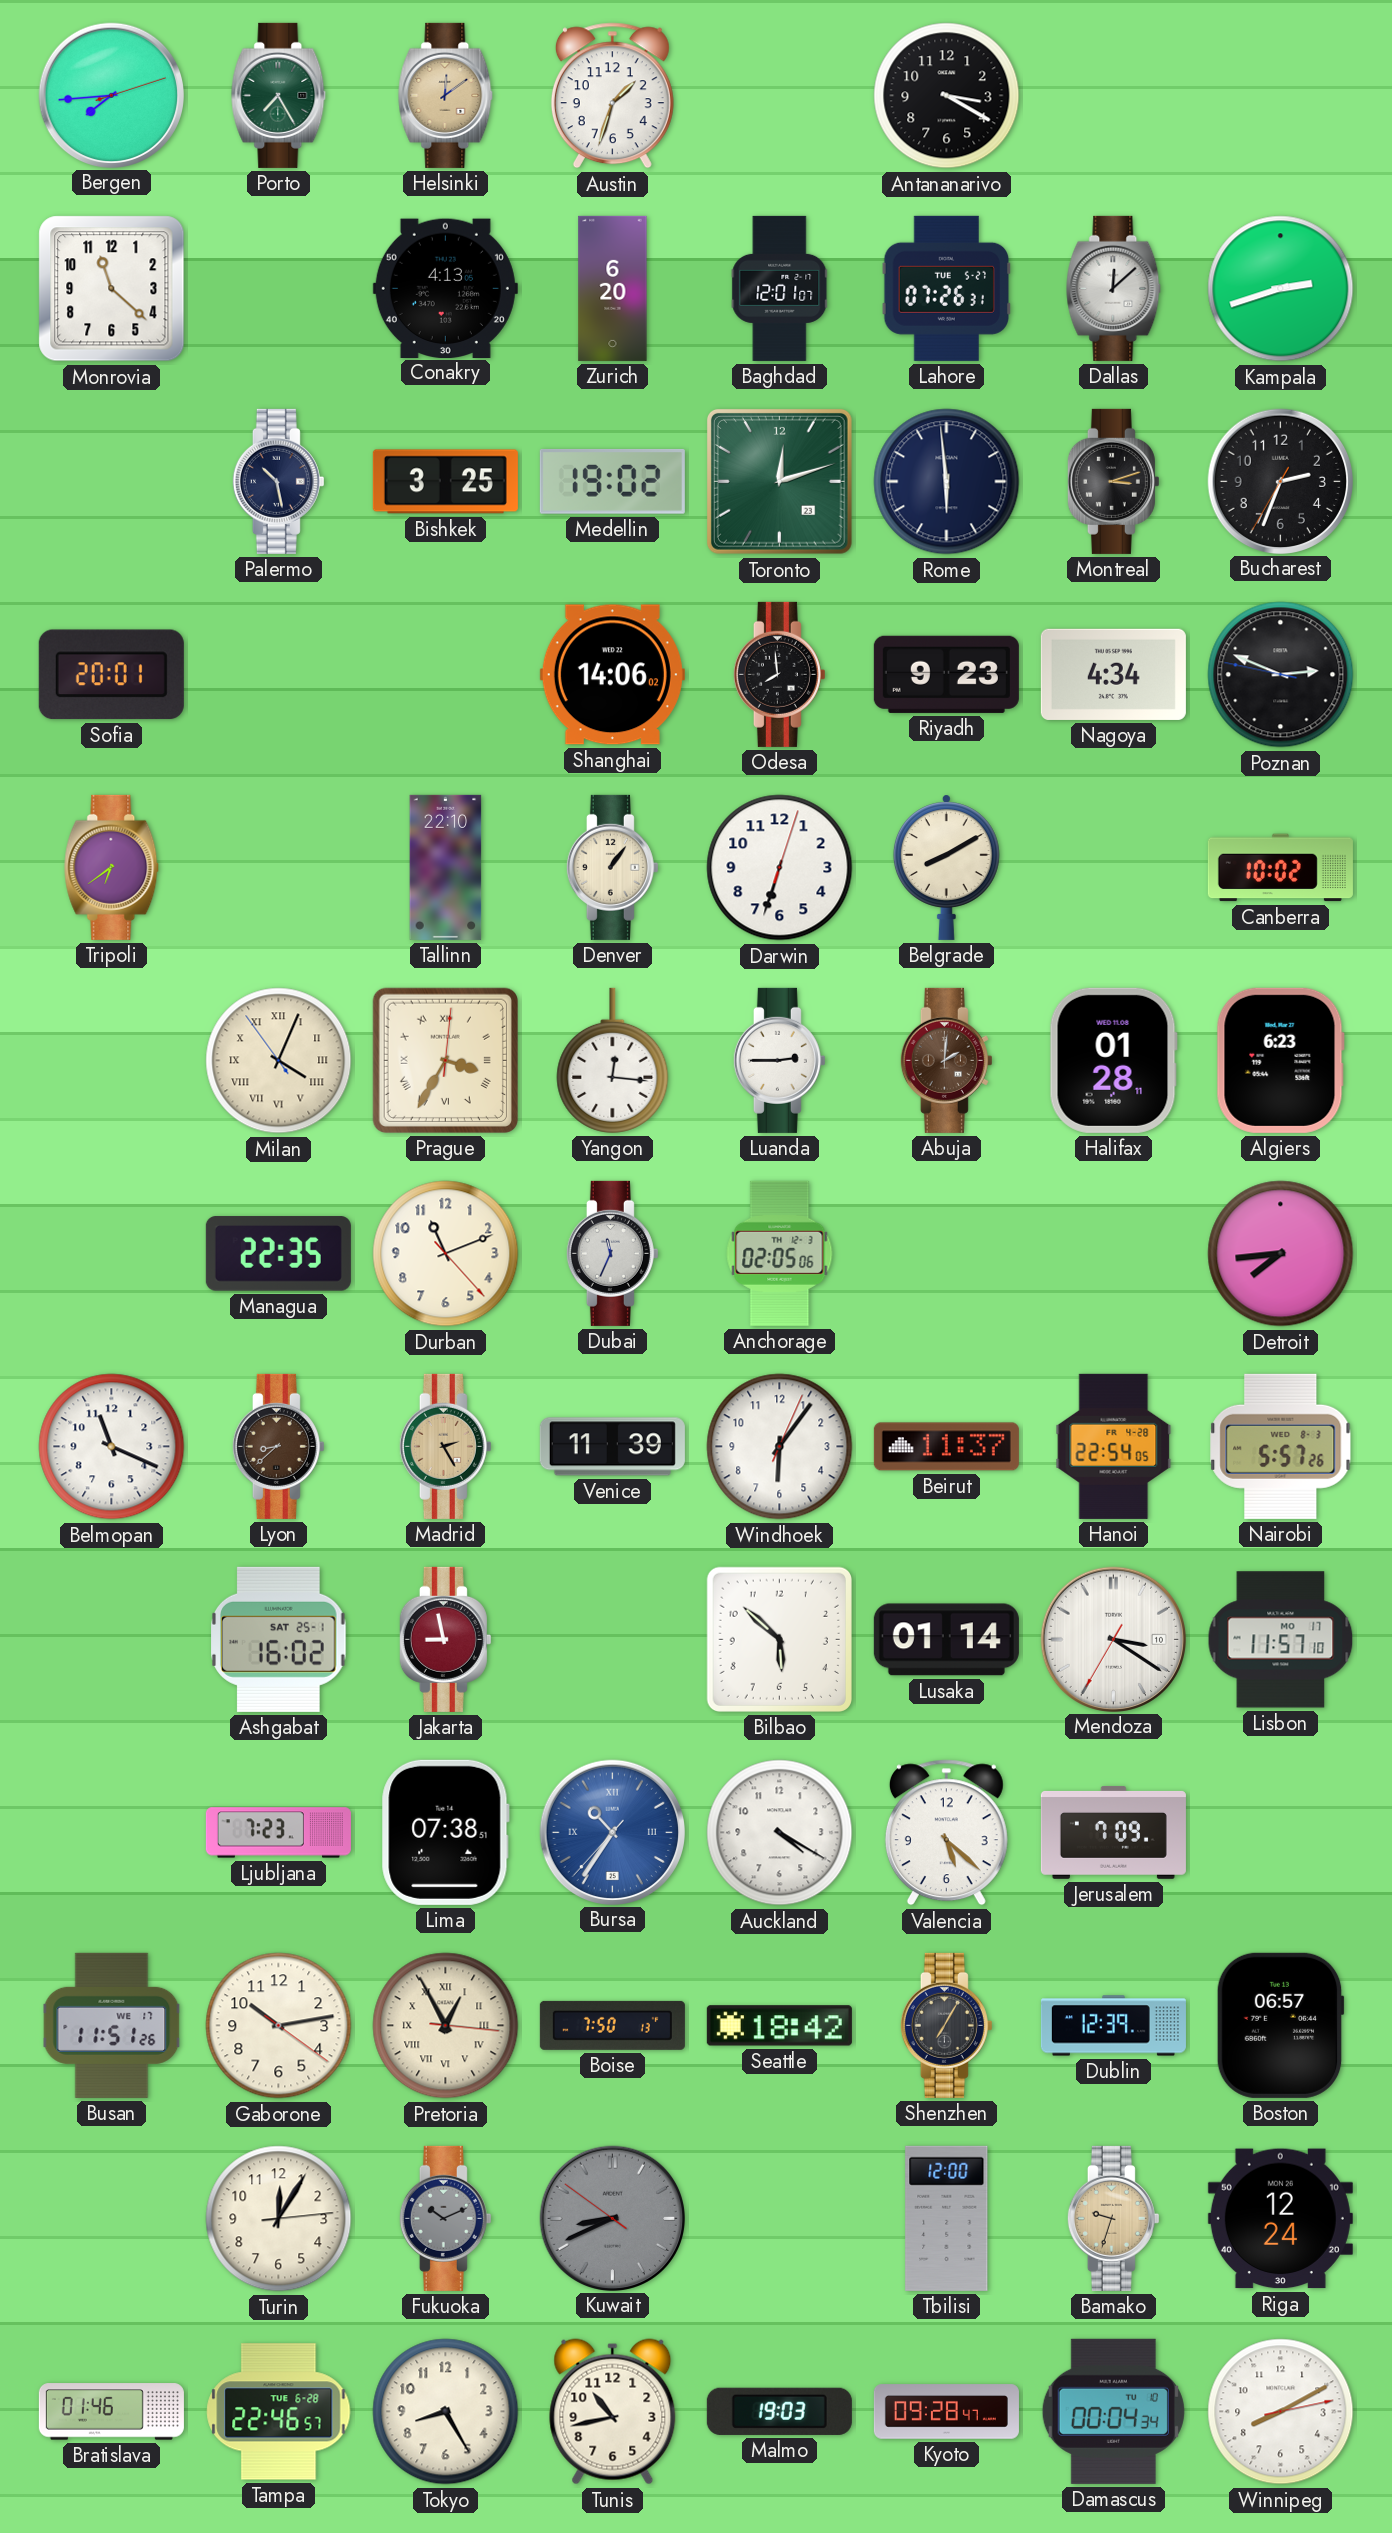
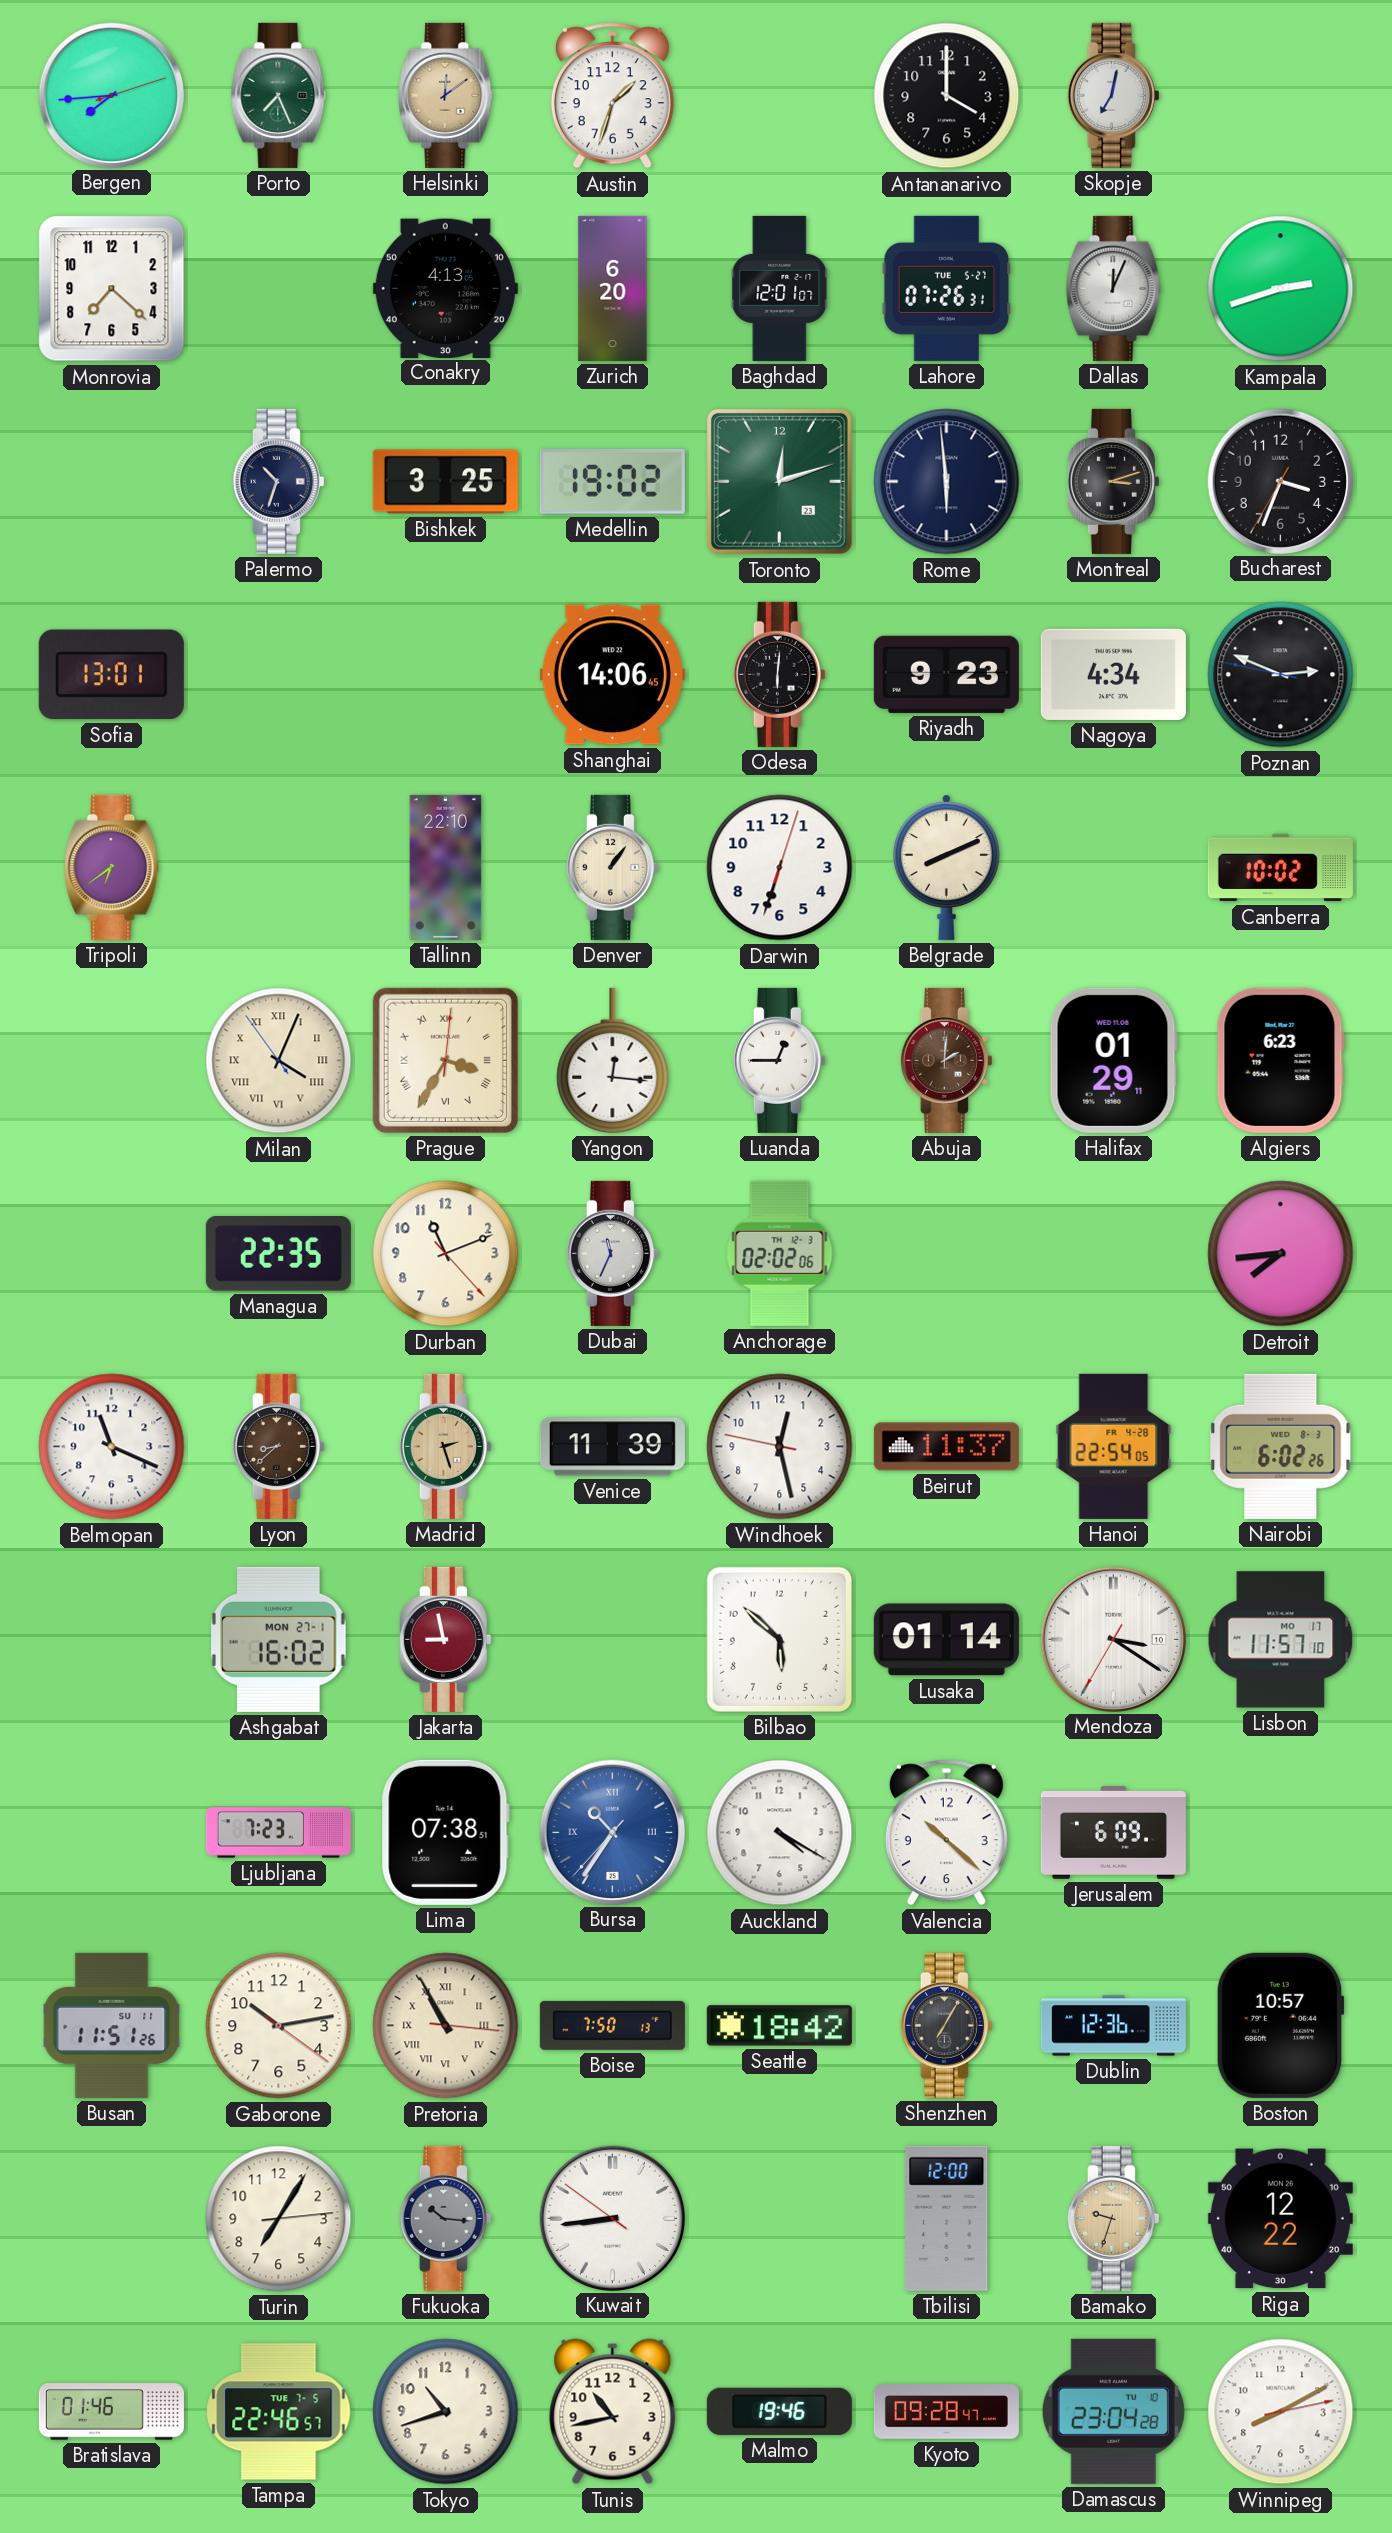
Porto: 7:25 -> 7:26 (279, 95)
Antananarivo: 3:20 -> 4:00 (947, 96)
Skopje: none -> 7:02 (1113, 95)
Monrovia: 11:22 -> 7:22 (112, 289)
Dallas: 12:08 -> 12:04 (1114, 288)
Palermo: 10:28 -> 10:33 (278, 481)
Bucharest: 2:33 -> 3:33 (1280, 481)
Sofia: 20:01 -> 13:01 (111, 675)
Shanghai: 14:06:02 -> 14:06:45 (612, 675)
Odesa: 7:59 -> 6:01 (779, 674)
Belgrade: 8:10 -> 8:11 (946, 867)
Luanda: 2:45 -> 12:45 (779, 1060)
Halifax: 01:28 -> 01:29 (1113, 1060)
Anchorage: 02:05 -> 02:02 (780, 1253)
Madrid: 2:25 -> 2:27 (445, 1446)
Windhoek: 6:06 -> 12:27 (780, 1447)
Nairobi: 5:57 -> 6:02 (1281, 1446)
Ashgabat date: SAT 25-1 -> MON 27-1 (279, 1639)
Valencia: 5:22 -> 10:22 (946, 1833)
Jerusalem: 7:09 -> 6:09 (1113, 1833)
Busan date: WE 17 -> SU 11 (112, 2025)
Pretoria: 12:55 -> 10:55 (446, 2026)
Dublin: 12:39 -> 12:36 (1113, 2026)
Boston: 06:57 -> 10:57 (1280, 2025)
Turin: 12:05 -> 7:05 (279, 2219)
Fukuoka: 10:11 -> 10:16 (445, 2218)
Kuwait: 8:40 -> 8:43 (612, 2218)
Kuwait dial: grey -> white (612, 2218)
Riga: 12:24 -> 12:22 (1280, 2219)
Tampa date: TUE 6-28 -> TUE 7-5 (279, 2412)
Tokyo: 8:25 -> 10:42 (446, 2412)
Malmo: 19:03 -> 19:46 (779, 2411)
Damascus: 00:04 -> 23:04 (1113, 2411)
